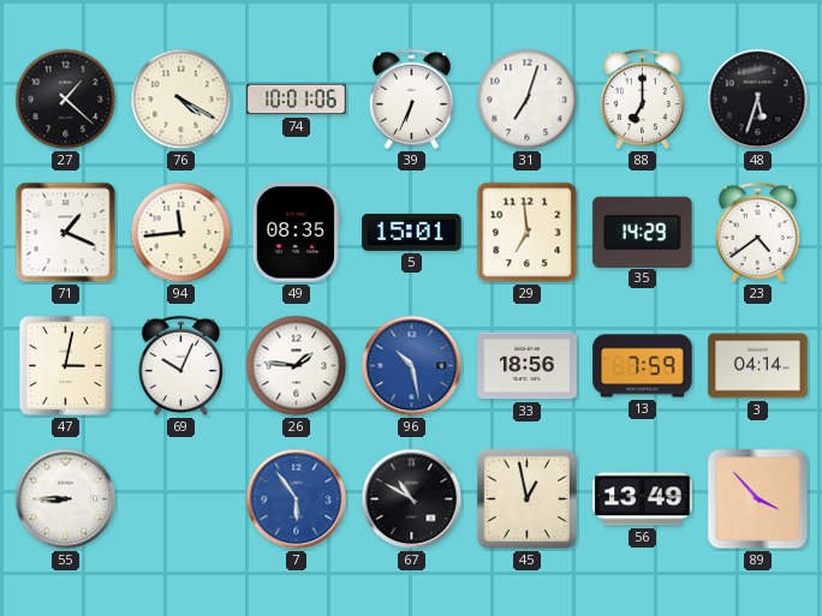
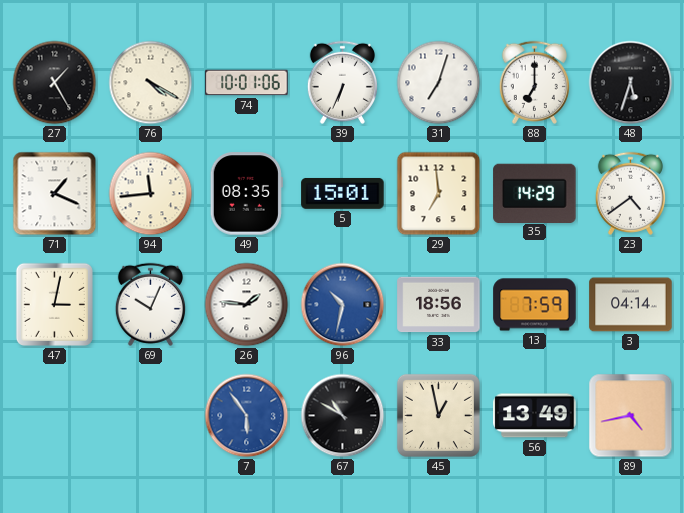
27: 1:22 -> 1:25 (55, 83)
96: 10:28 -> 10:32 (343, 305)
55: 8:45 -> none (66, 500)
89: 3:53 -> 4:43 (631, 416)
